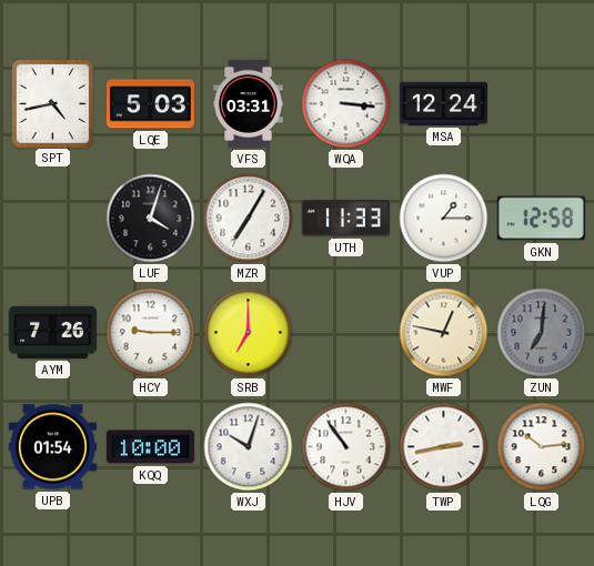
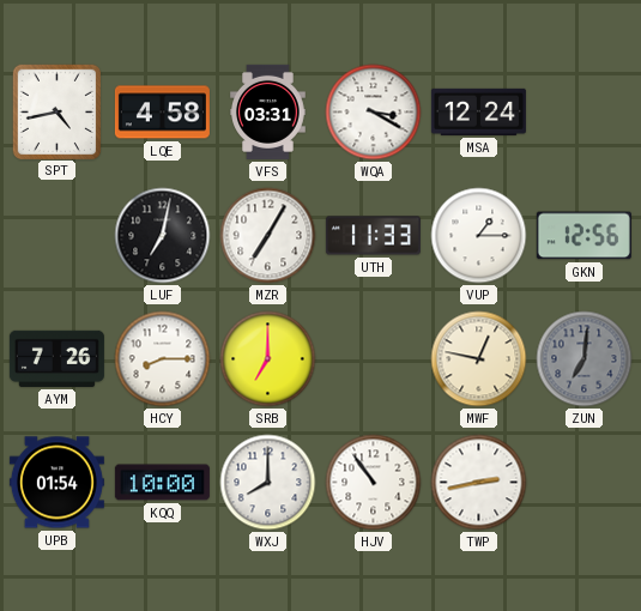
LQE: 5:03 -> 4:58 (162, 113)
WQA: 3:16 -> 3:20 (374, 113)
LUF: 4:03 -> 7:02 (163, 236)
GKN: 12:58 -> 12:56 (583, 236)
HCY: 9:15 -> 8:15 (163, 359)
WXJ: 10:03 -> 8:00 (268, 483)
LQG: 10:14 -> none (542, 447)
